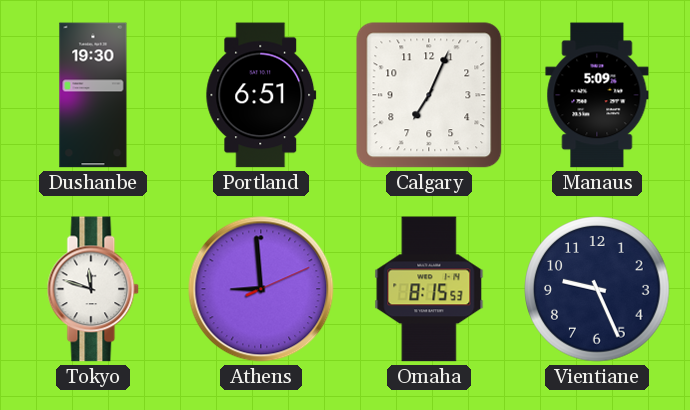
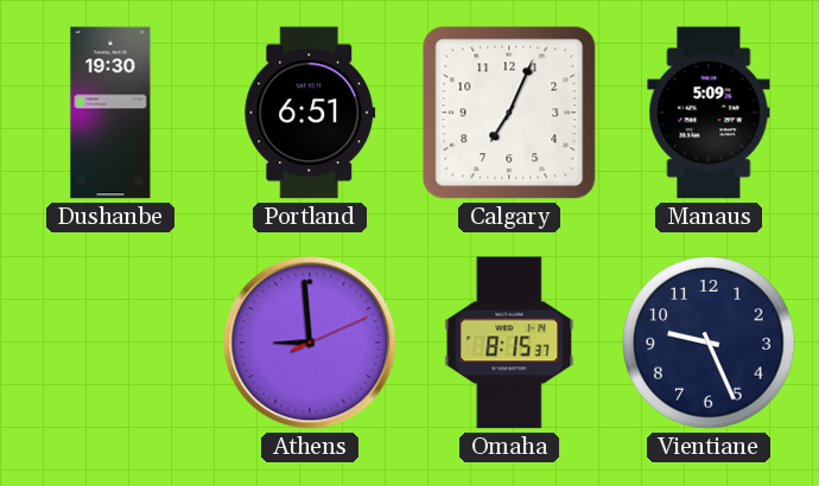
Tokyo: 11:48 -> none (93, 289)
Omaha: 8:15:53 -> 8:15:37 (509, 343)
